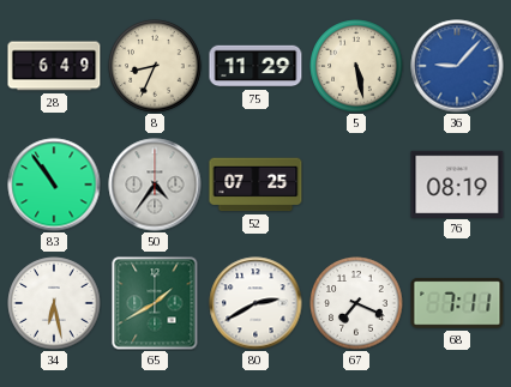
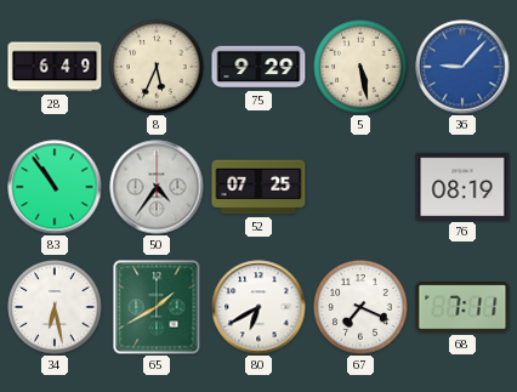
8: 8:34 -> 5:34 (157, 67)
75: 11:29 -> 9:29 (258, 67)
80: 2:40 -> 6:40 (258, 307)
